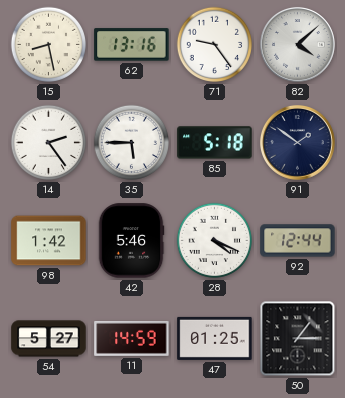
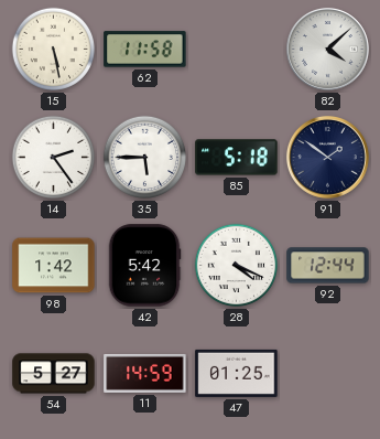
15: 8:28 -> 5:28 (54, 50)
62: 13:16 -> 11:58 (145, 50)
71: 9:24 -> none (215, 45)
42: 5:46 -> 5:42 (144, 266)
50: 1:15 -> none (298, 339)
